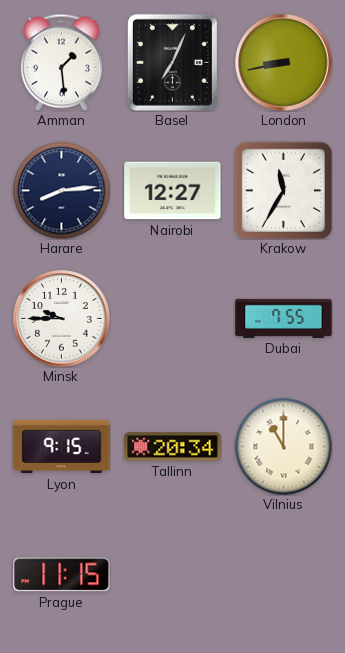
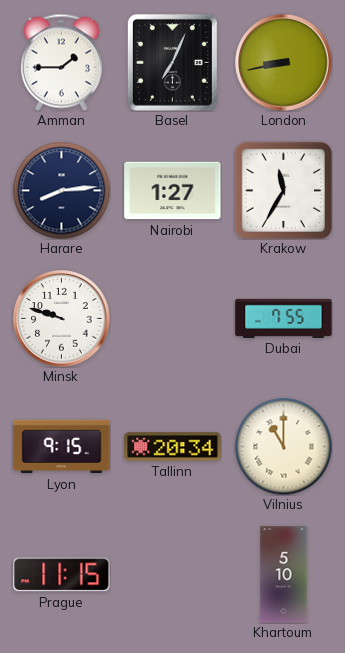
Amman: 1:29 -> 1:45 (61, 62)
Nairobi: 12:27 -> 1:27 (173, 191)
Minsk: 9:45 -> 9:48 (62, 319)
Khartoum: none -> 5:10 (284, 575)
